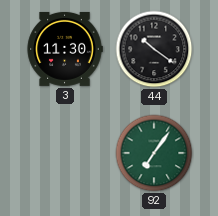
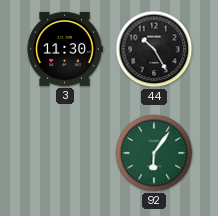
44: 10:21 -> 10:25 (154, 49)
92: 7:06 -> 6:06 (154, 153)
